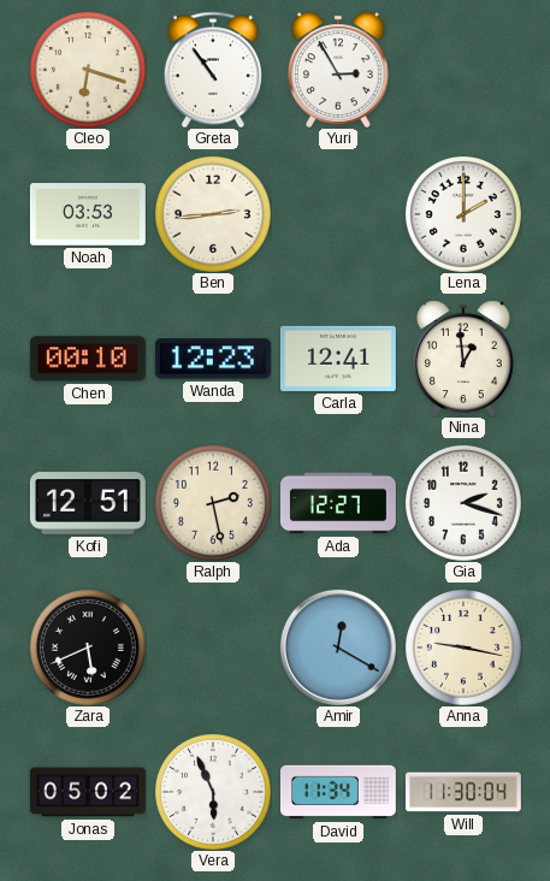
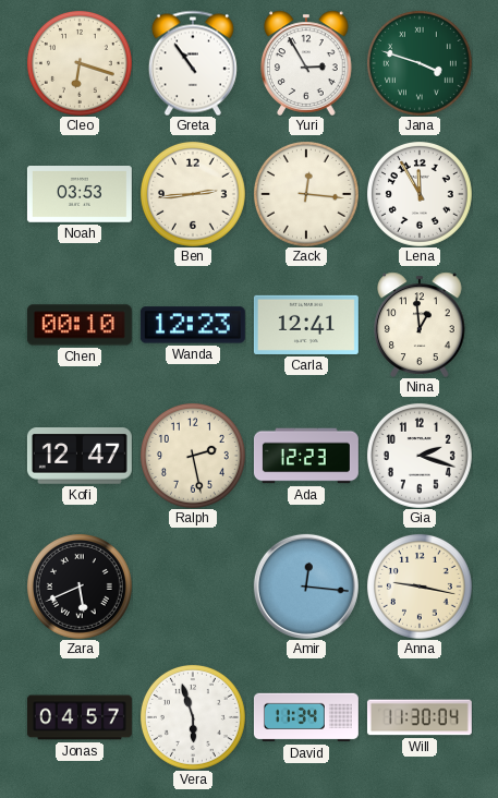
Jana: none -> 3:48 (420, 63)
Zack: none -> 12:16 (306, 194)
Lena: 2:00 -> 11:55 (420, 194)
Kofi: 12:51 -> 12:47 (80, 456)
Ada: 12:27 -> 12:23 (306, 456)
Amir: 12:20 -> 12:16 (306, 587)
Jonas: 05:02 -> 04:57 (80, 717)
Vera: 5:56 -> 5:57 (193, 717)
